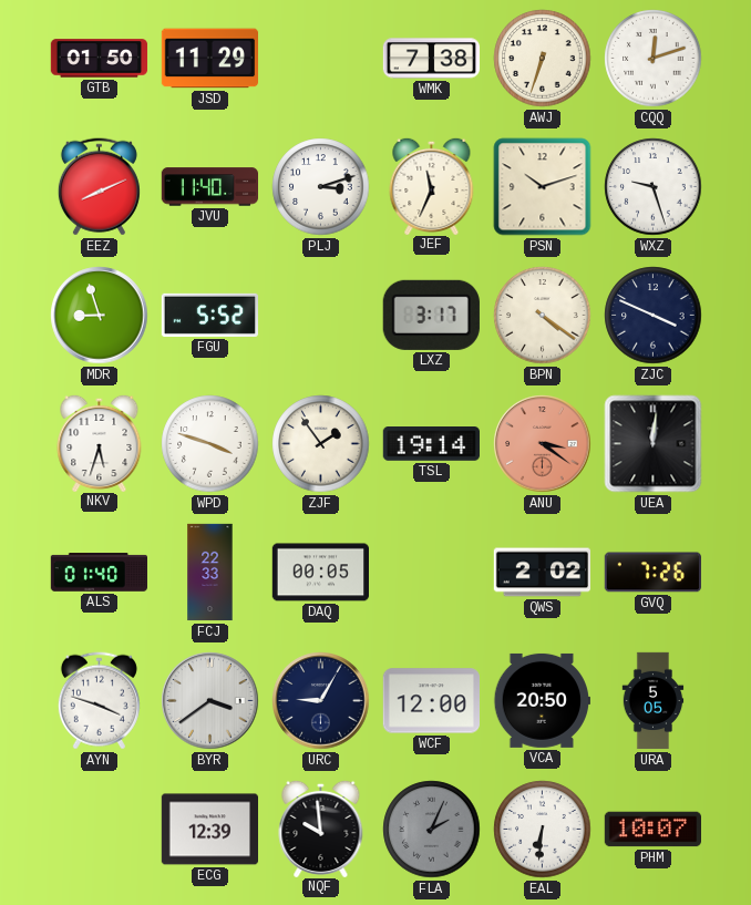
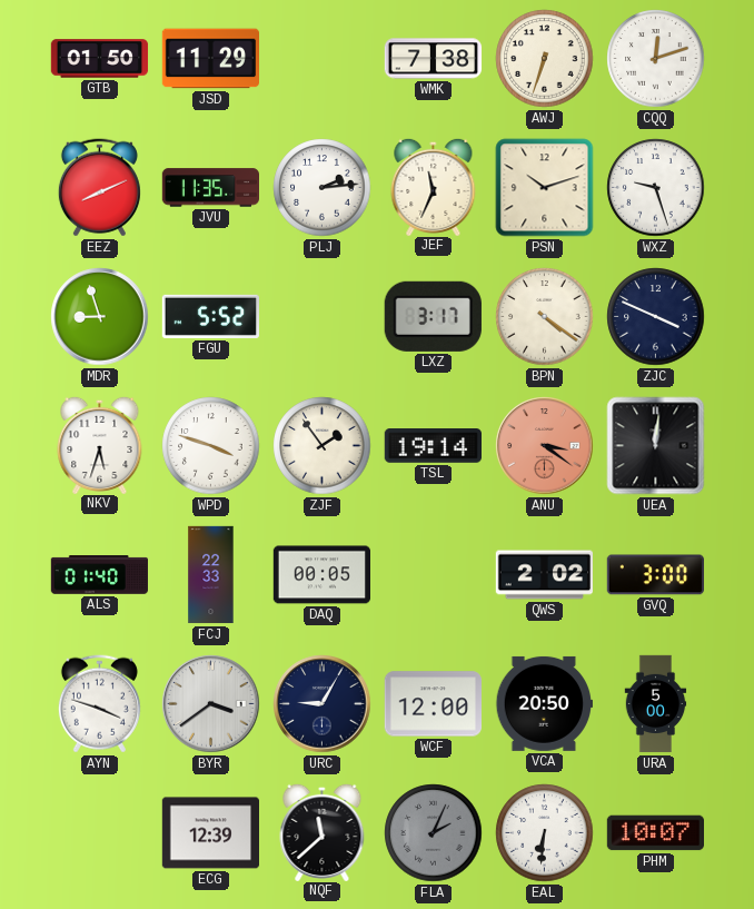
JVU: 11:40 -> 11:35 (211, 188)
PLJ: 3:12 -> 2:14 (323, 188)
GVQ: 7:26 -> 3:00 (655, 575)
URA: 5:05 -> 5:00 (656, 704)
NQF: 9:59 -> 11:38 (323, 831)
